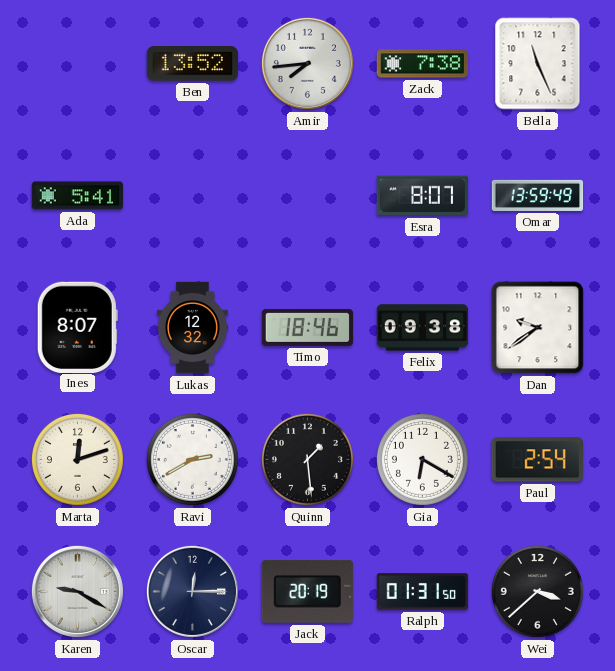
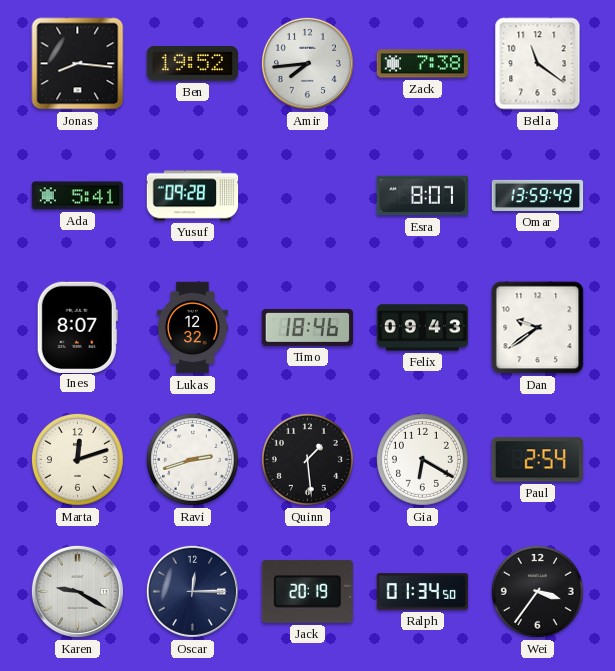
Jonas: none -> 8:16 (78, 64)
Ben: 13:52 -> 19:52 (192, 64)
Bella: 11:26 -> 11:21 (538, 64)
Yusuf: none -> 09:28 (193, 196)
Felix: 09:38 -> 09:43 (423, 328)
Ravi: 2:40 -> 2:42 (192, 459)
Ralph: 01:31 -> 01:34 (423, 592)
Wei: 3:38 -> 3:36 (537, 591)
